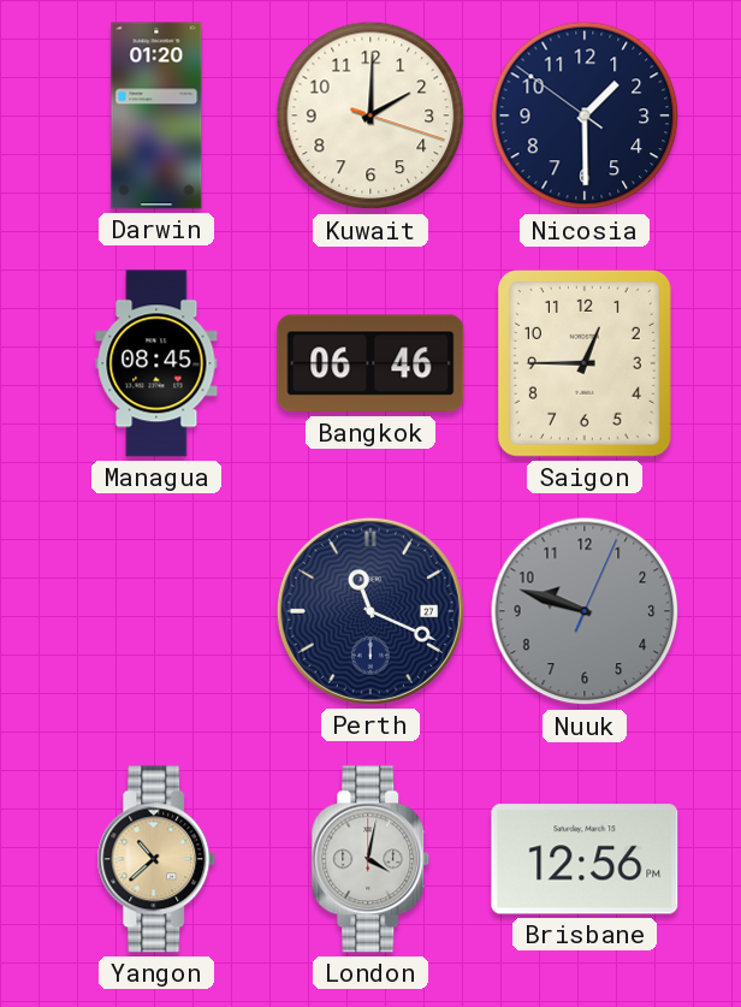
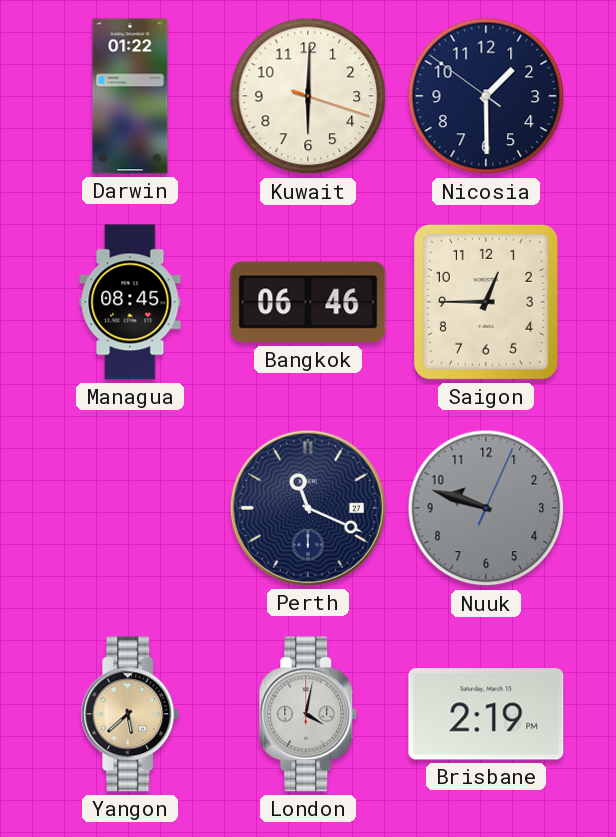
Darwin: 01:20 -> 01:22 (130, 96)
Kuwait: 2:00 -> 6:00 (308, 96)
Yangon: 10:38 -> 5:38 (130, 714)
Brisbane: 12:56 -> 2:19 (486, 714)
